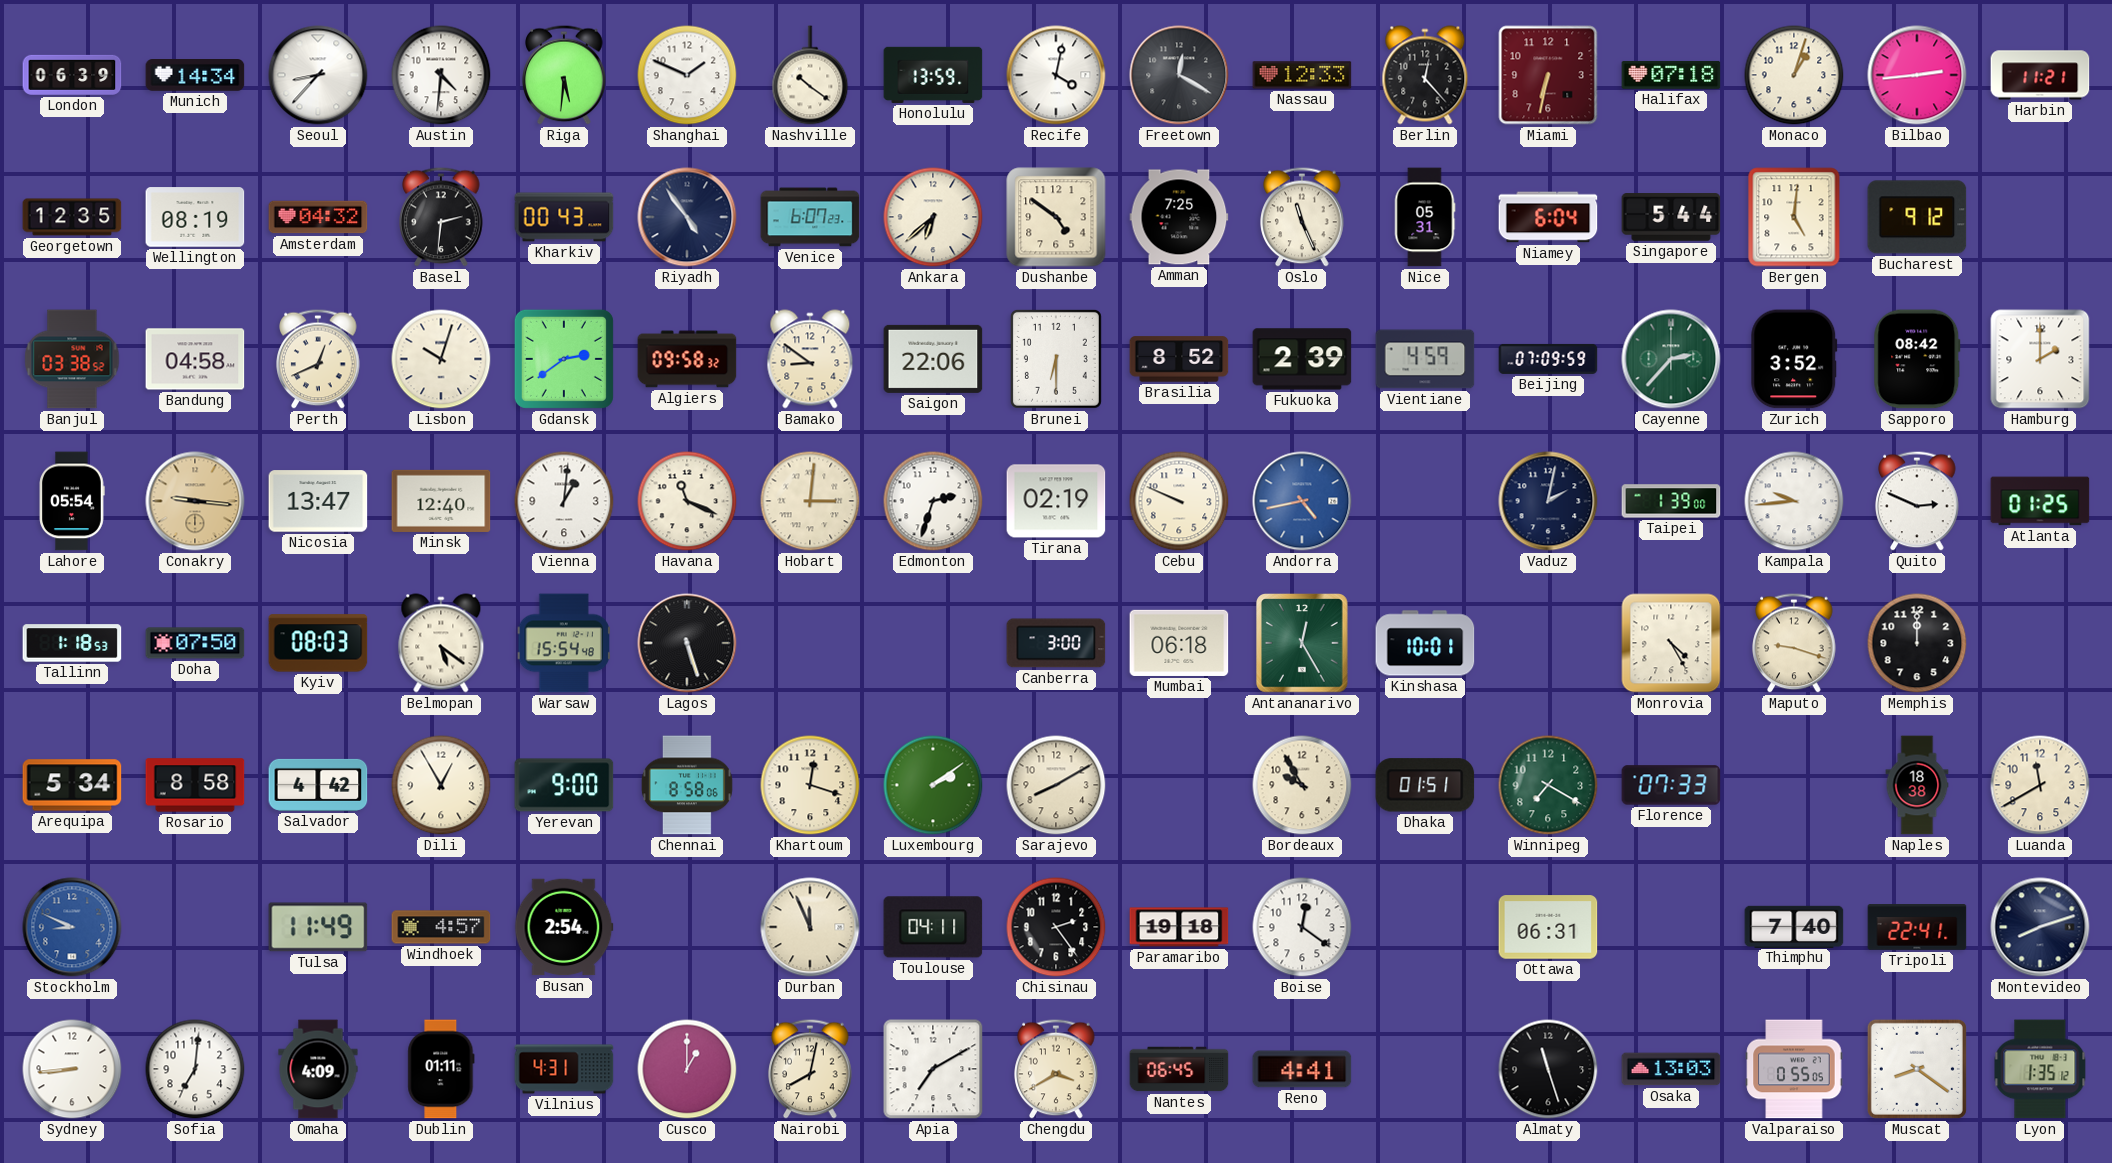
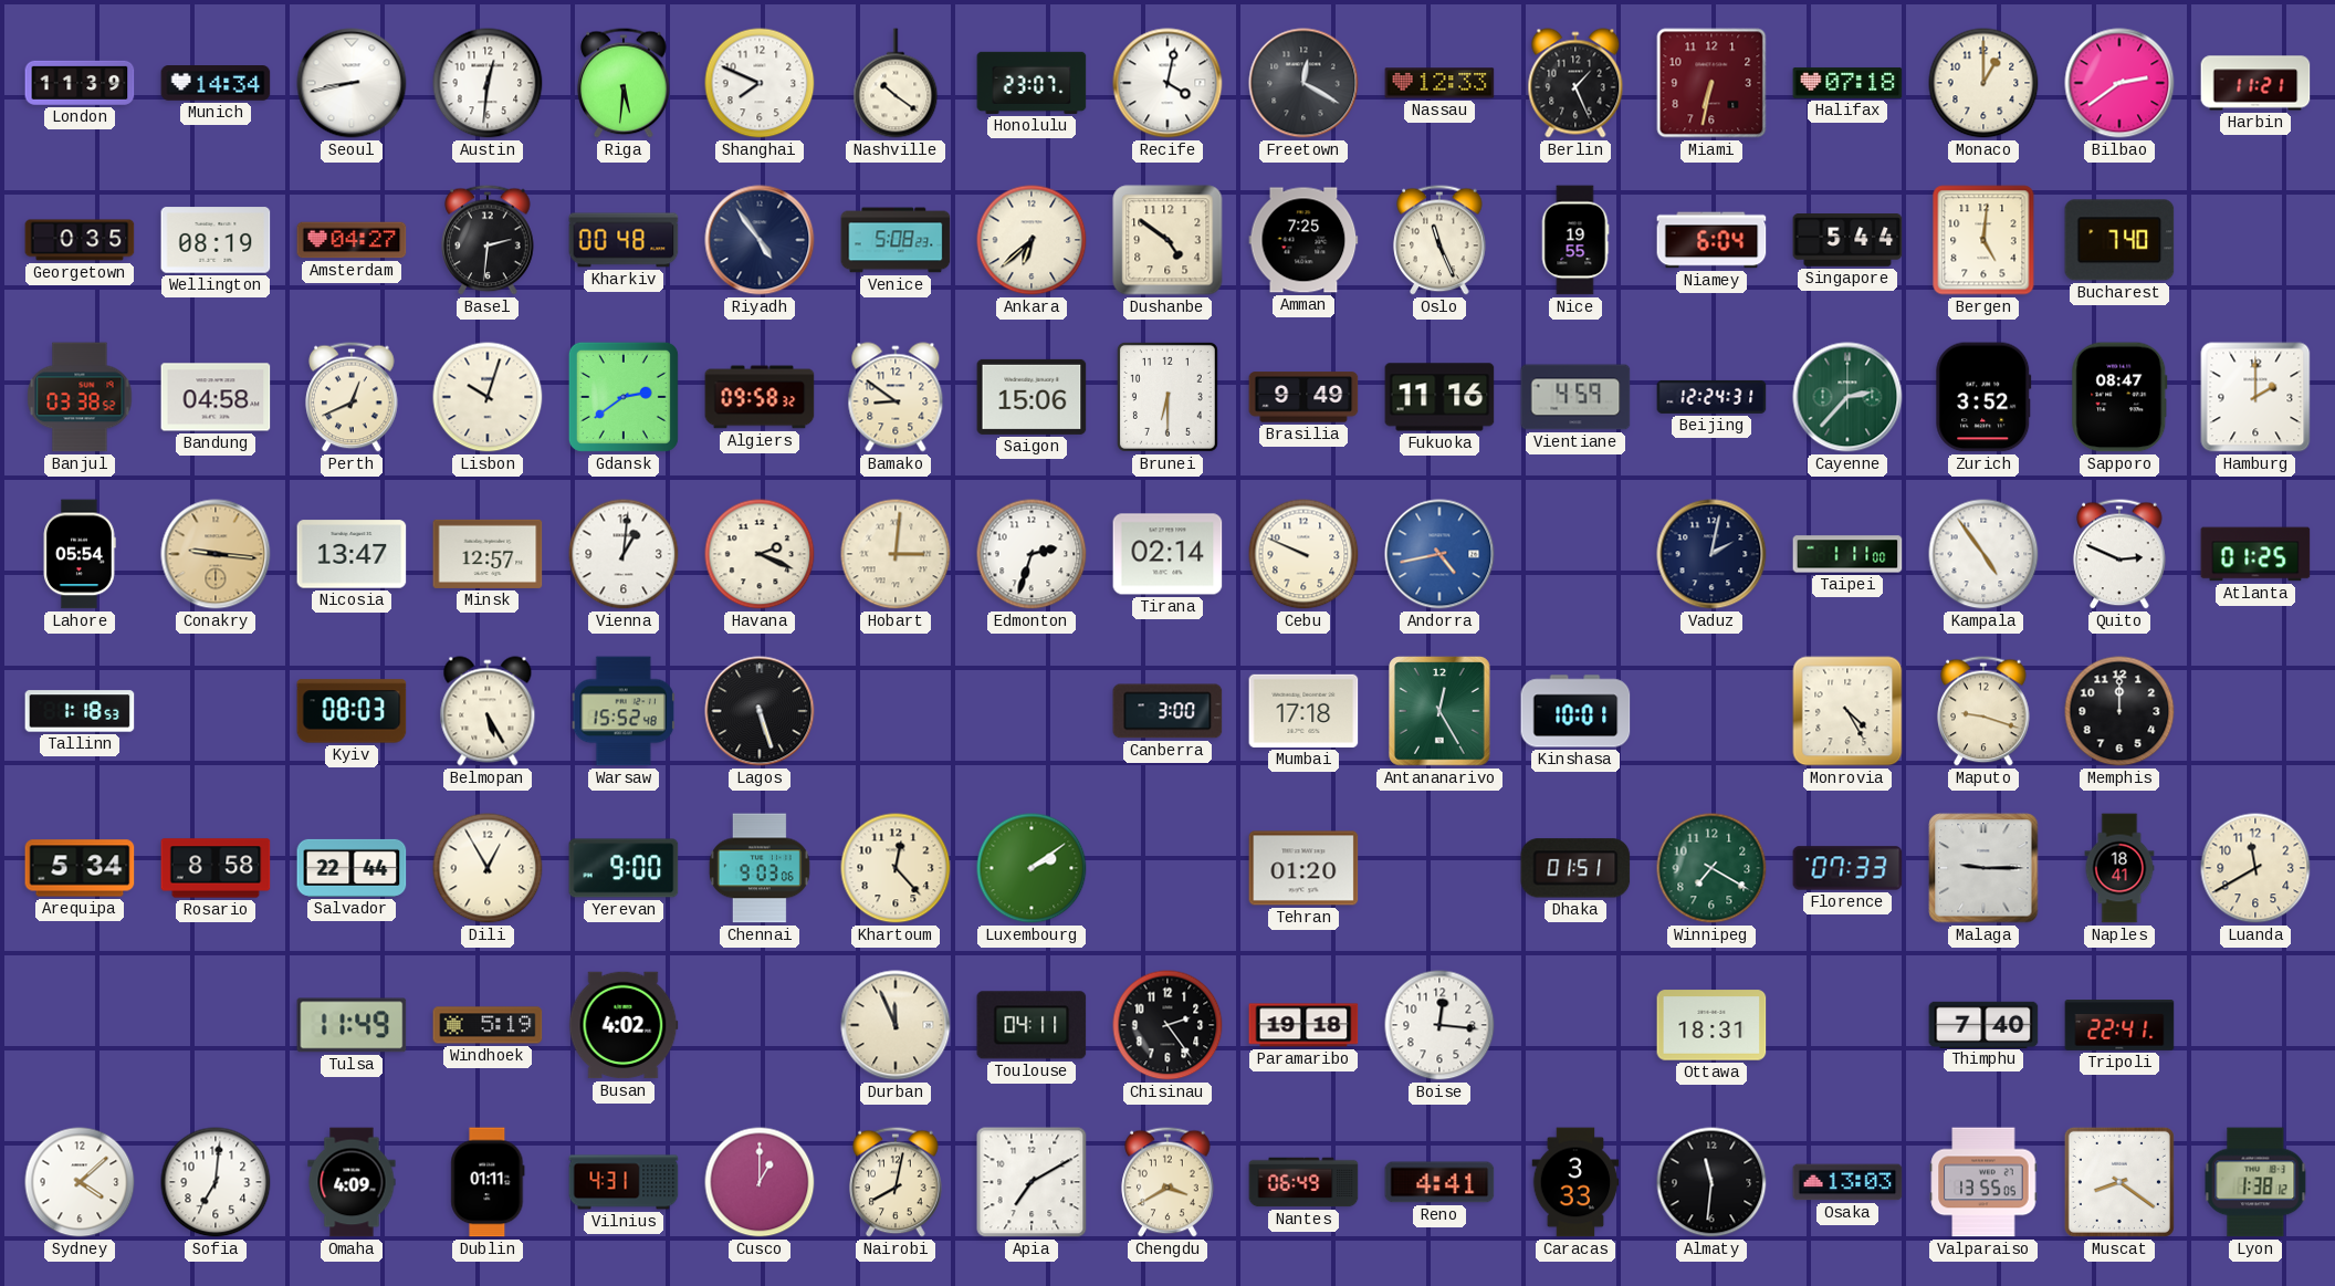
London: 06:39 -> 11:39 (80, 83)
Seoul: 8:37 -> 8:43 (352, 83)
Austin: 4:31 -> 12:31 (488, 83)
Shanghai: 1:49 -> 7:49 (760, 83)
Honolulu: 13:59 -> 23:07 (1032, 83)
Berlin: 12:23 -> 1:26 (1575, 83)
Monaco: 1:03 -> 1:00 (1983, 83)
Bilbao: 2:44 -> 2:39 (2119, 83)
Georgetown: 12:35 -> 0:35 (80, 240)
Amsterdam: 04:32 -> 04:27 (352, 240)
Kharkiv: 00:43 -> 00:48 (624, 240)
Venice: 6:07 -> 5:08 (896, 240)
Nice: 05:31 -> 19:55 (1575, 240)
Bucharest: 9:12 -> 7:40 (2119, 240)
Saigon: 22:06 -> 15:06 (1032, 397)
Brasilia: 8:52 -> 9:49 (1303, 397)
Fukuoka: 2:39 -> 11:16 (1439, 397)
Beijing: 07:09 -> 12:24 (1711, 397)
Sapporo: 08:42 -> 08:47 (2119, 397)
Minsk: 12:40 -> 12:57 (488, 554)
Havana: 11:19 -> 2:19 (760, 554)
Tirana: 02:19 -> 02:14 (1167, 554)
Taipei: 1:39 -> 1:11 (1847, 554)
Kampala: 9:44 -> 4:54 (1983, 554)
Doha: 07:50 -> none (195, 643)
Belmopan: 5:21 -> 5:25 (488, 711)
Warsaw: 15:54 -> 15:52 (622, 711)
Mumbai: 06:18 -> 17:18 (1303, 711)
Salvador: 4:42 -> 22:44 (352, 868)
Chennai: 8:58 -> 9:03 (760, 868)
Khartoum: 12:18 -> 12:23 (896, 868)
Sarajevo: 8:10 -> none (1056, 785)
Tehran: none -> 01:20 (1303, 868)
Bordeaux: 9:55 -> none (1302, 785)
Malaga: none -> 9:15 (1983, 868)
Naples: 18:38 -> 18:41 (2119, 868)
Stockholm: 8:49 -> none (72, 927)
Windhoek: 4:57 -> 5:19 (488, 1025)
Busan: 2:54 -> 4:02 (624, 1025)
Boise: 12:21 -> 12:16 (1439, 1025)
Ottawa: 06:31 -> 18:31 (1711, 1025)
Montevideo: 8:12 -> none (2040, 927)
Sydney: 8:44 -> 4:08 (80, 1182)
Nantes: 06:45 -> 06:49 (1303, 1182)
Caracas: none -> 3:33 (1575, 1182)
Almaty: 11:27 -> 11:31 (1711, 1182)
Valparaiso: 0:55 -> 13:55 (1983, 1182)
Lyon: 1:35 -> 1:38 (2255, 1182)
